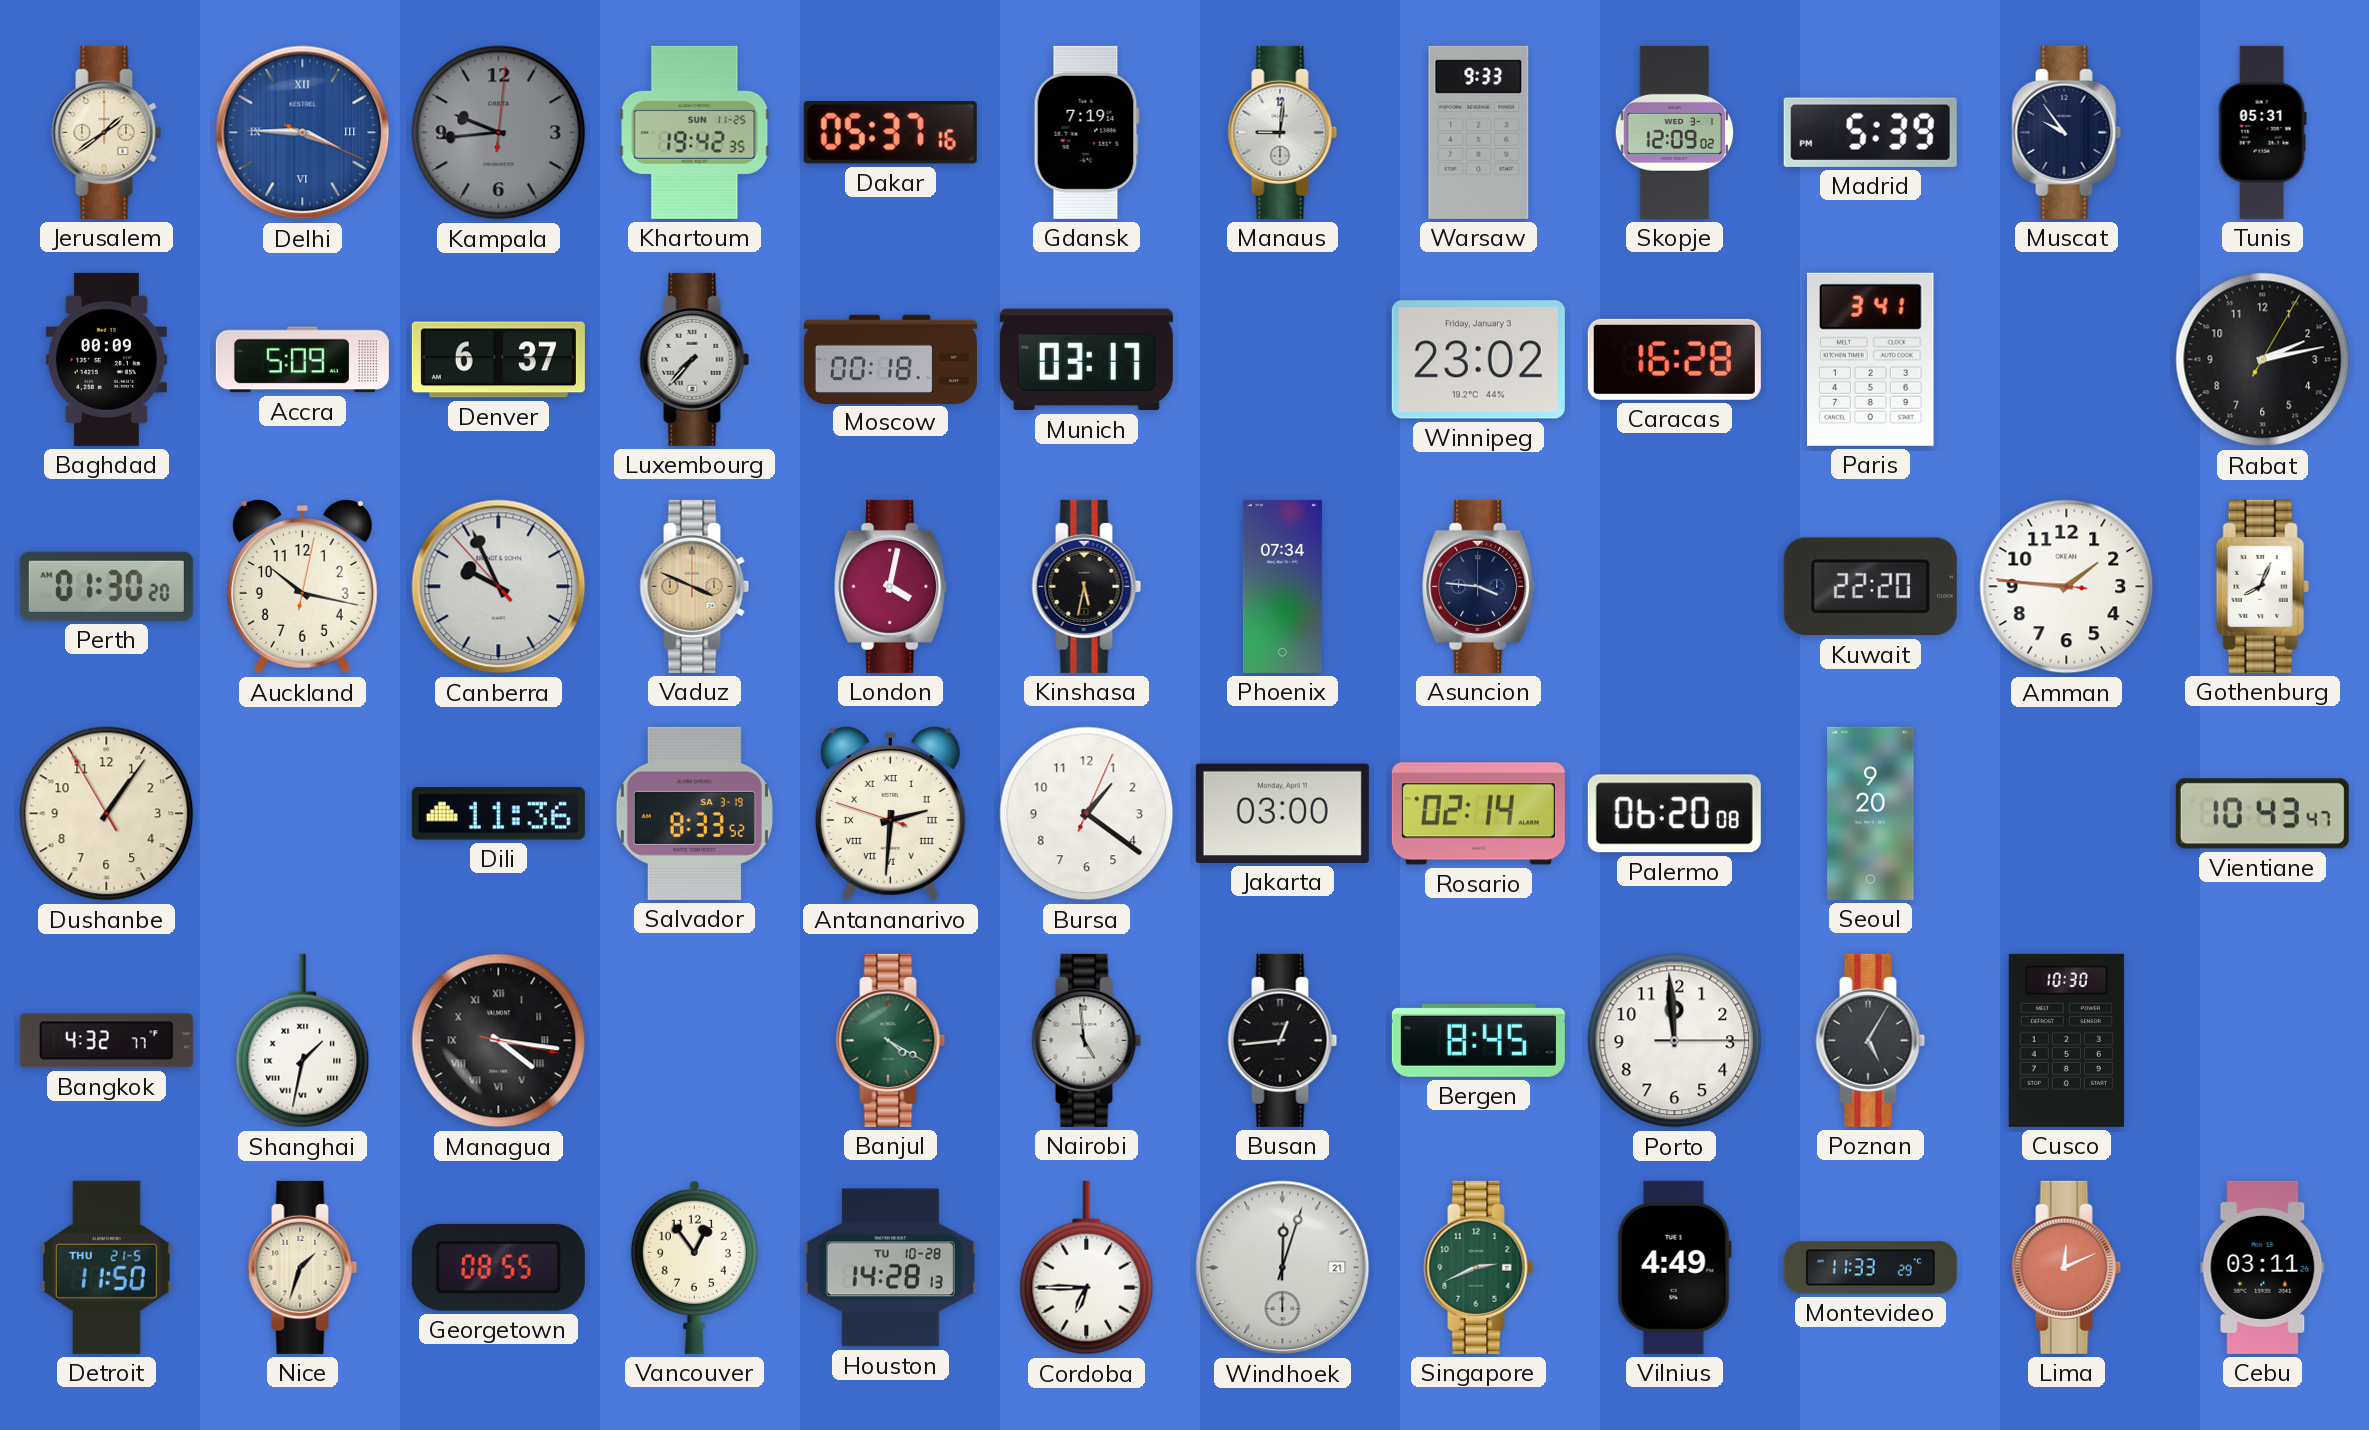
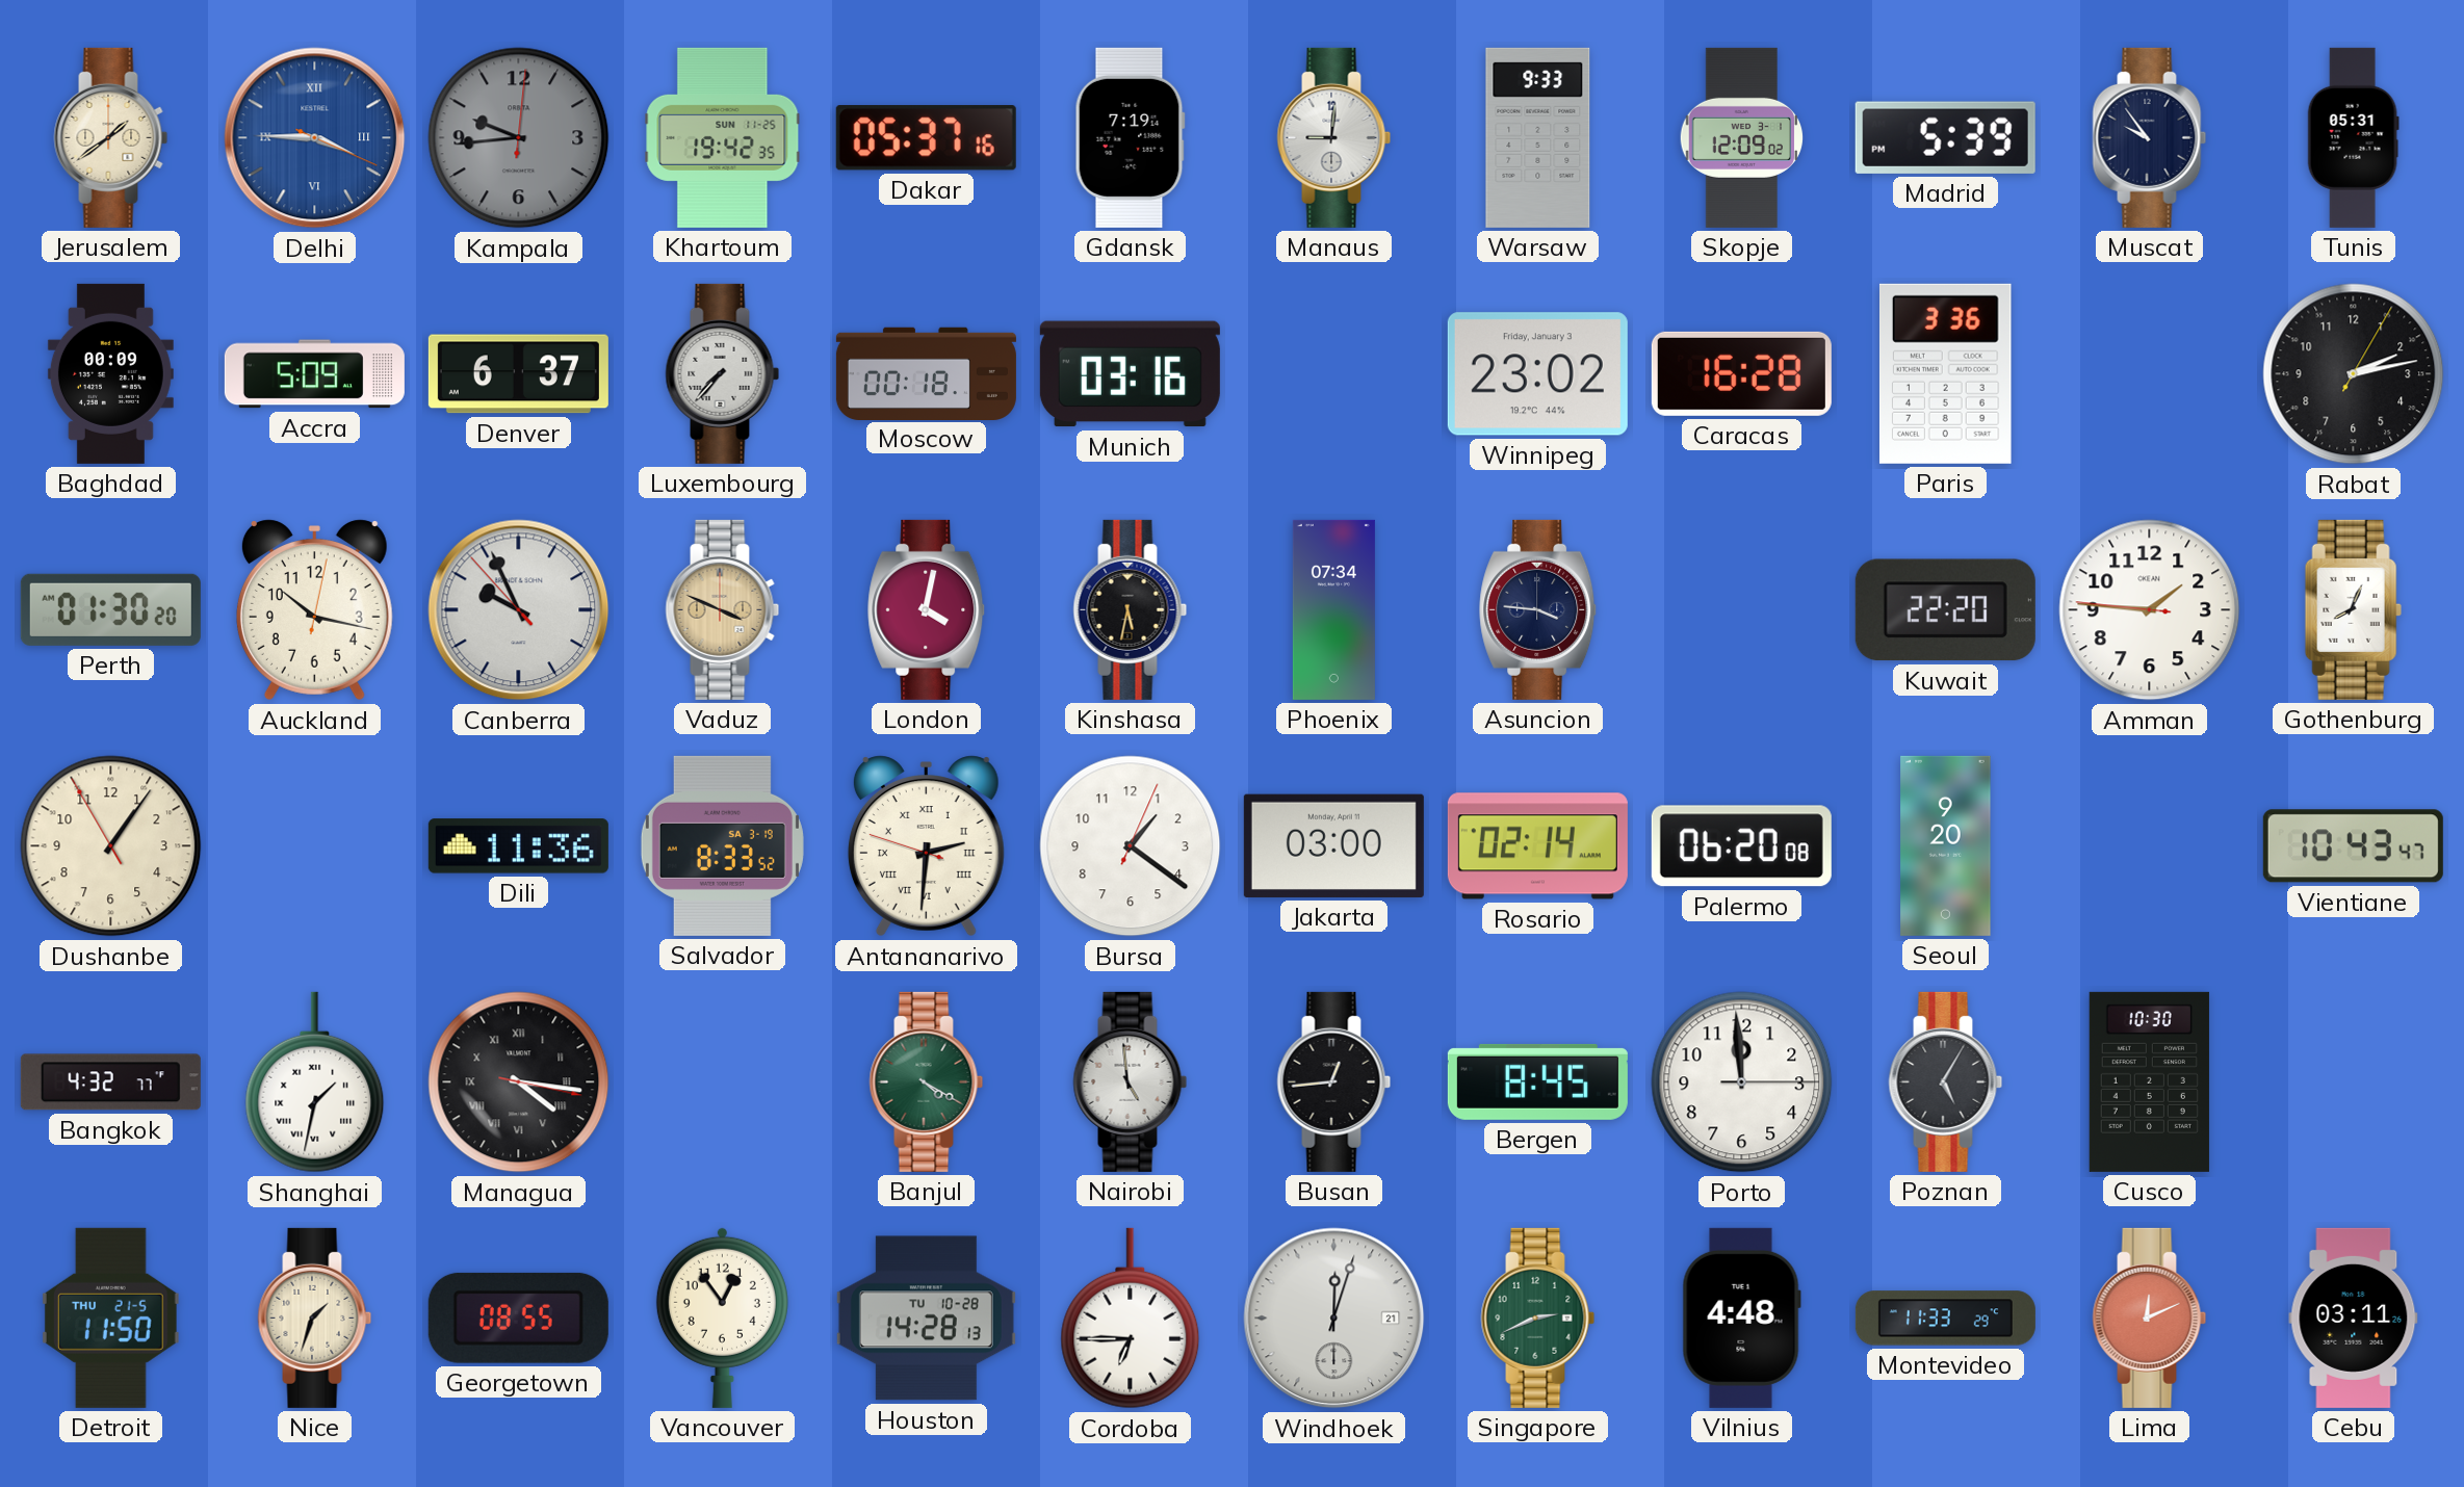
Munich: 03:17 -> 03:16 (1130, 374)
Paris: 3:41 -> 3:36 (1945, 373)
Vilnius: 4:49 -> 4:48 (1741, 1318)
